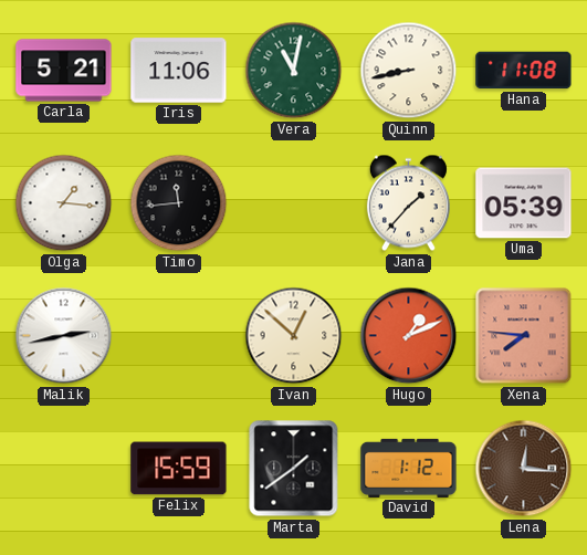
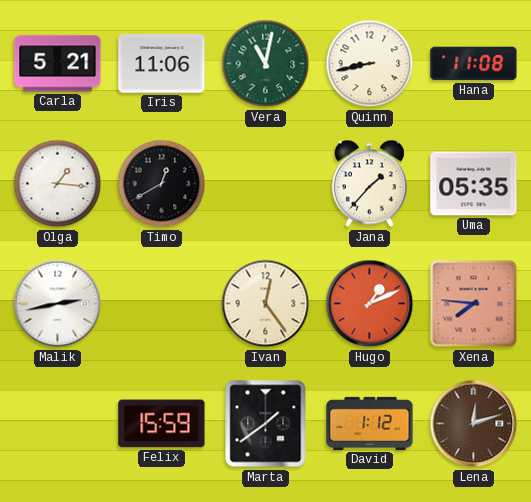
Timo: 11:44 -> 12:40 (162, 184)
Uma: 05:39 -> 05:35 (474, 184)
Ivan: 12:52 -> 12:24 (266, 304)
Lena: 12:16 -> 12:12 (474, 424)
